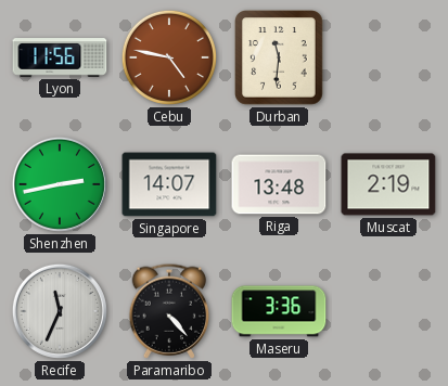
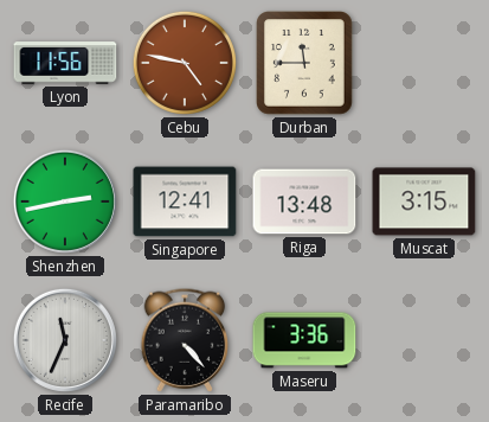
Durban: 11:31 -> 11:45 (304, 63)
Singapore: 14:07 -> 12:41 (185, 202)
Muscat: 2:19 -> 3:15 (424, 202)
